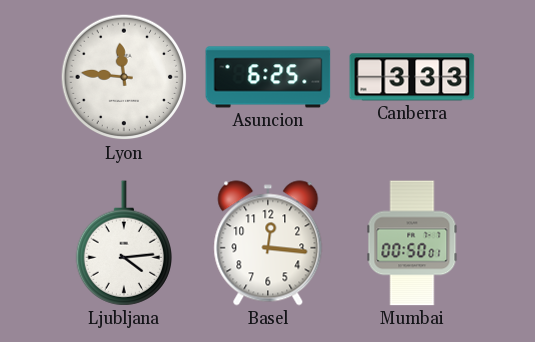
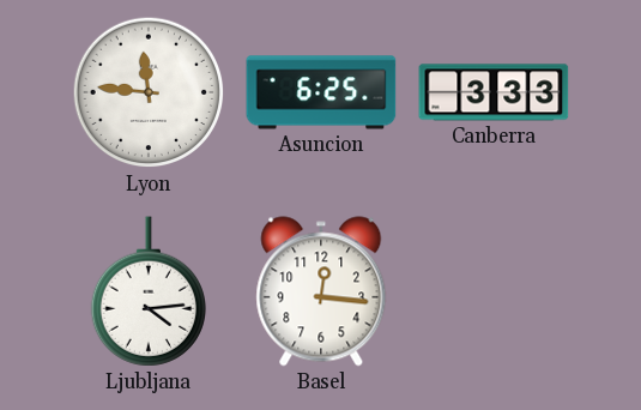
Mumbai: 00:50 -> none (412, 243)
